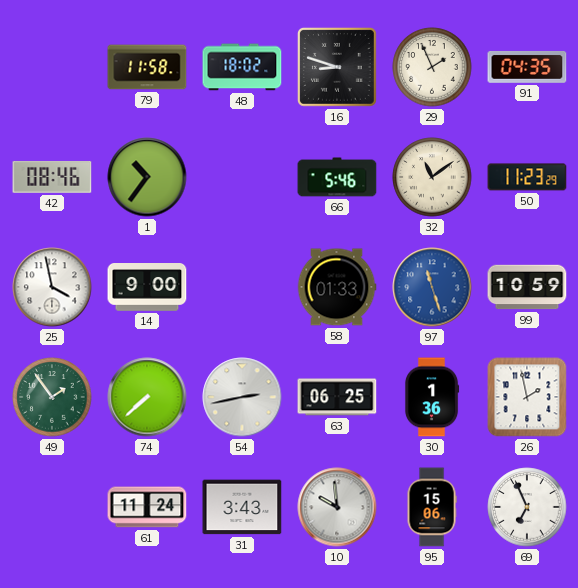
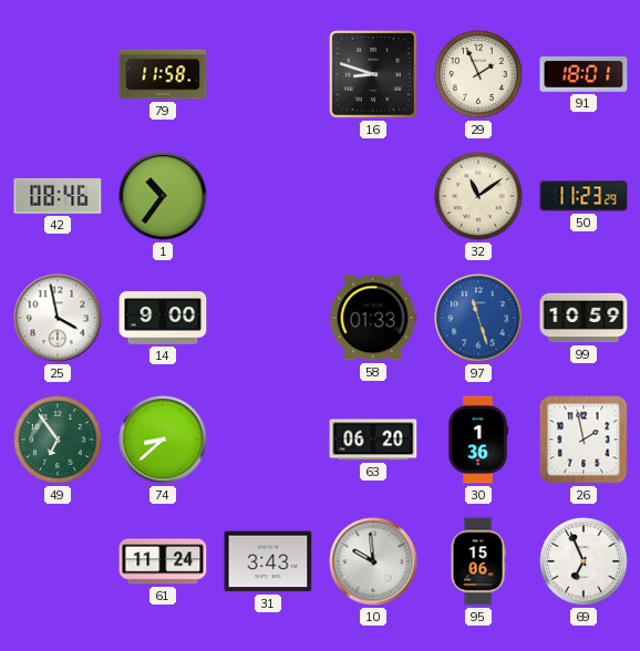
48: 18:02 -> none (242, 67)
91: 04:35 -> 18:01 (584, 74)
66: 5:46 -> none (337, 177)
49: 1:54 -> 6:54 (58, 440)
74: 7:38 -> 8:38 (163, 440)
54: 2:43 -> none (242, 397)
63: 06:25 -> 06:20 (373, 440)
